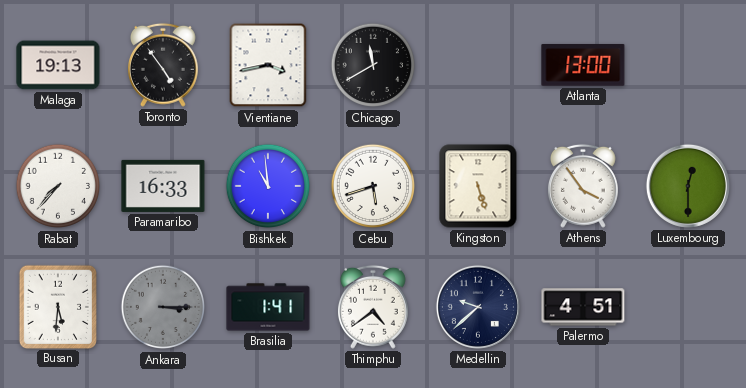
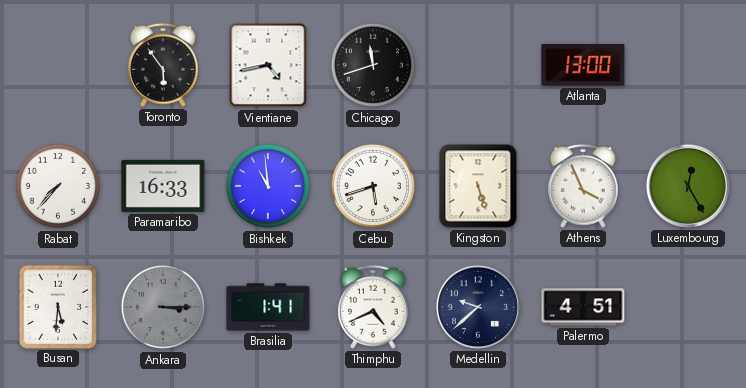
Malaga: 19:13 -> none (58, 65)
Toronto: 4:54 -> 5:54 (163, 65)
Vientiane: 3:43 -> 4:43 (268, 65)
Chicago: 11:40 -> 11:42 (373, 65)
Athens: 3:54 -> 3:56 (583, 186)
Luxembourg: 12:30 -> 12:25 (688, 186)
Thimphu: 4:39 -> 4:41 (373, 307)
